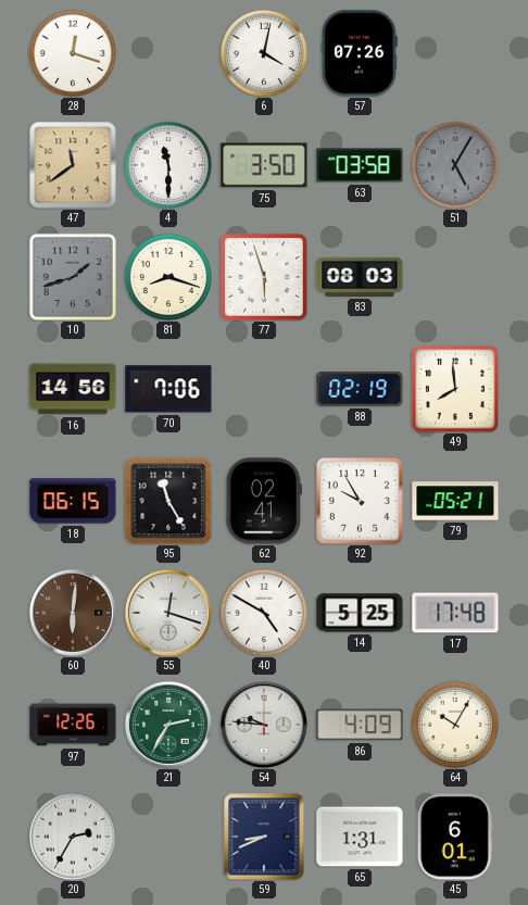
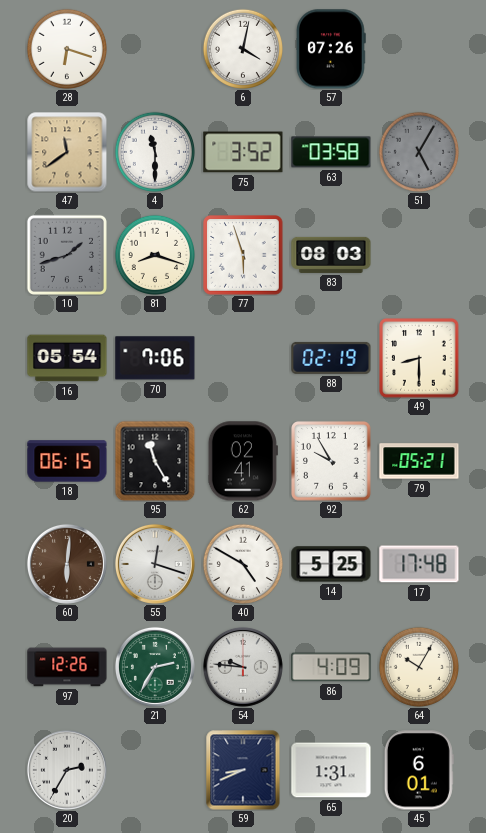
28: 12:18 -> 6:18 (66, 48)
75: 3:50 -> 3:52 (243, 152)
16: 14:56 -> 05:54 (67, 358)
49: 7:59 -> 8:30 (419, 358)
